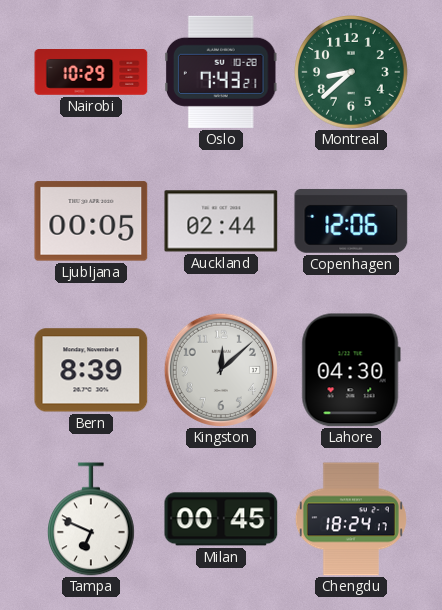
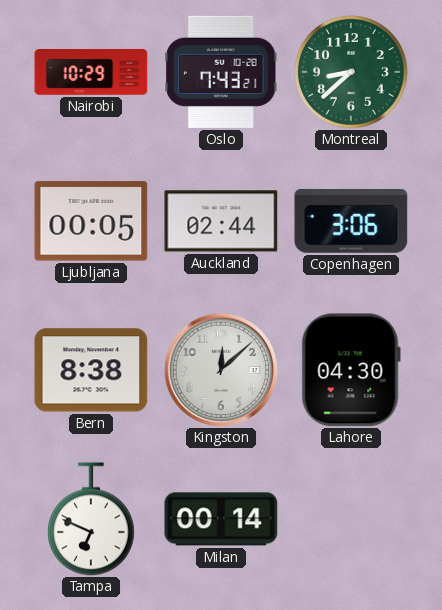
Copenhagen: 12:06 -> 3:06 (351, 221)
Bern: 8:39 -> 8:38 (91, 370)
Milan: 00:45 -> 00:14 (221, 519)
Chengdu: 18:24 -> none (351, 519)
